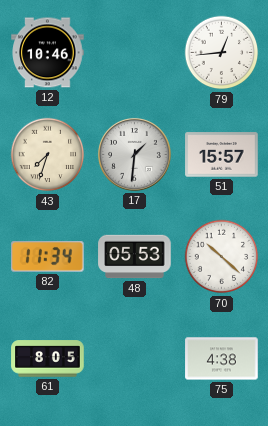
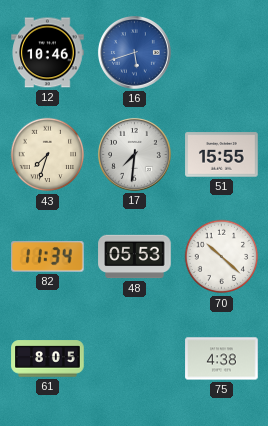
16: none -> 5:42 (134, 52)
79: 12:44 -> none (222, 53)
17: 1:31 -> 7:31 (134, 154)
51: 15:57 -> 15:55 (222, 155)
